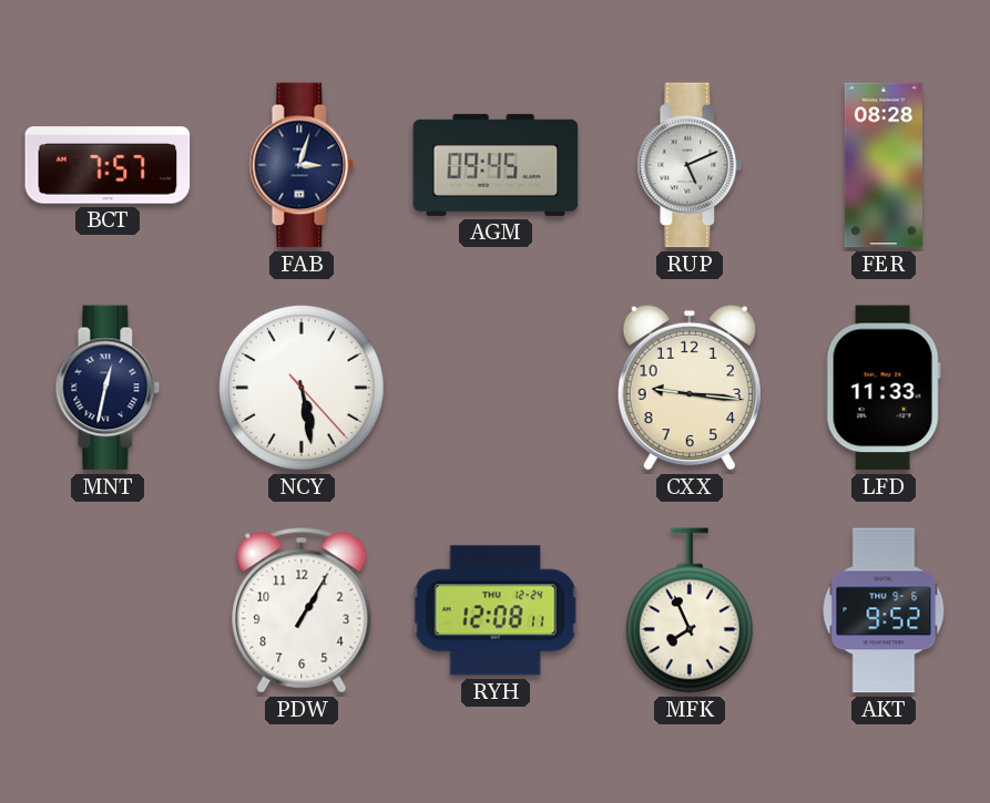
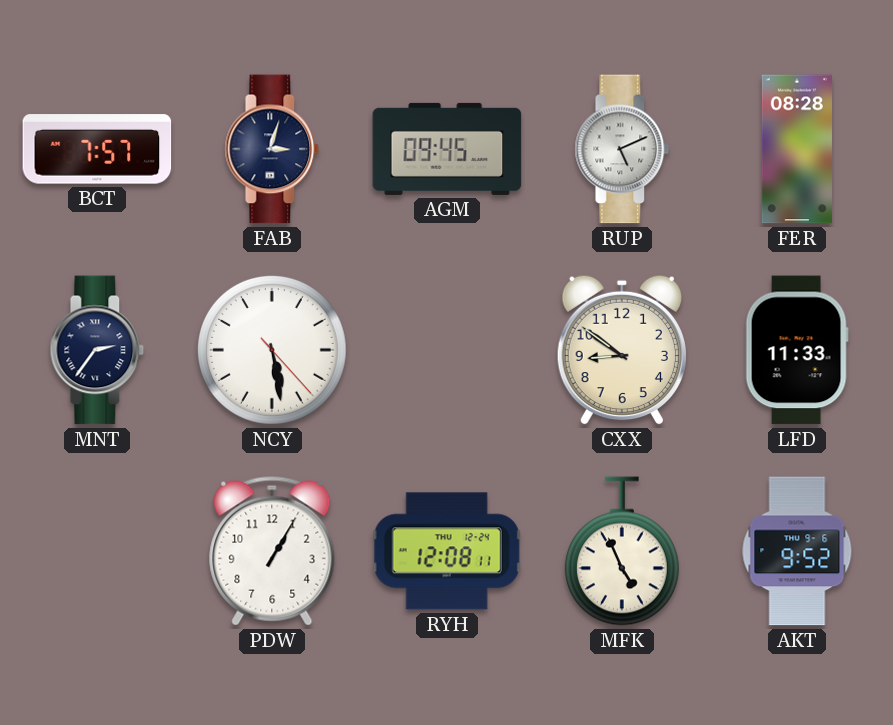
MNT: 12:32 -> 2:36 (97, 350)
CXX: 9:16 -> 8:51 (622, 350)
MFK: 7:56 -> 4:56 (622, 551)
